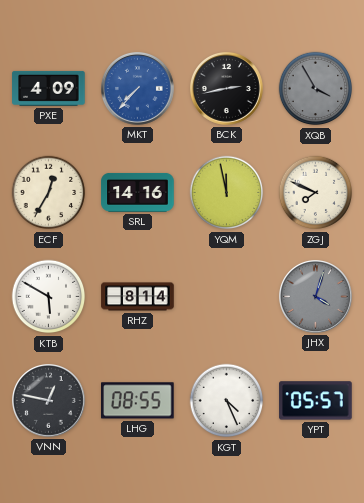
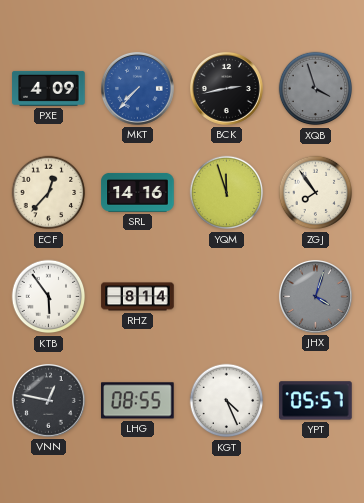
XQB: 3:55 -> 3:57 (316, 89)
ECF: 12:35 -> 12:37 (49, 193)
YQM: 11:58 -> 11:57 (227, 193)
ZGJ: 7:49 -> 7:54 (316, 193)
KTB: 5:50 -> 5:54 (49, 297)
